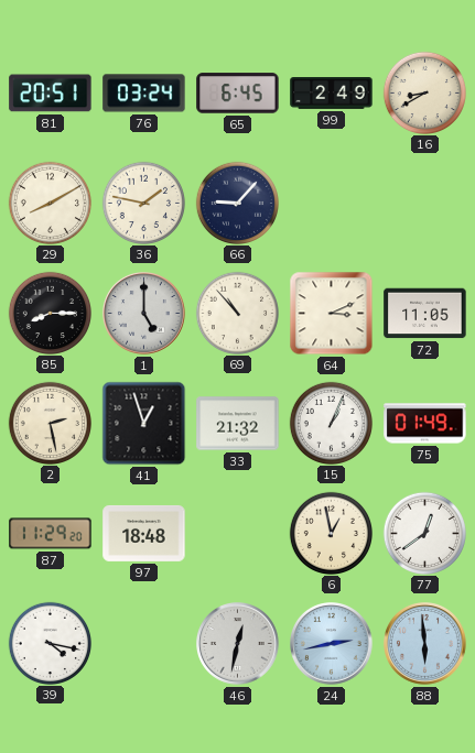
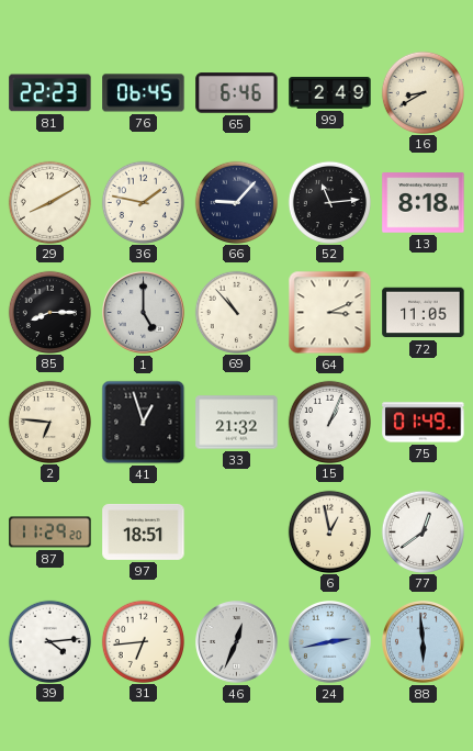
81: 20:51 -> 22:23 (50, 93)
76: 03:24 -> 06:45 (144, 93)
65: 6:45 -> 6:46 (237, 93)
52: none -> 11:14 (329, 202)
13: none -> 8:18 (424, 203)
2: 2:28 -> 6:46 (49, 422)
97: 18:48 -> 18:51 (144, 531)
39: 4:17 -> 4:14 (49, 641)
31: none -> 6:44 (143, 641)
46: 12:32 -> 12:34 (237, 642)
